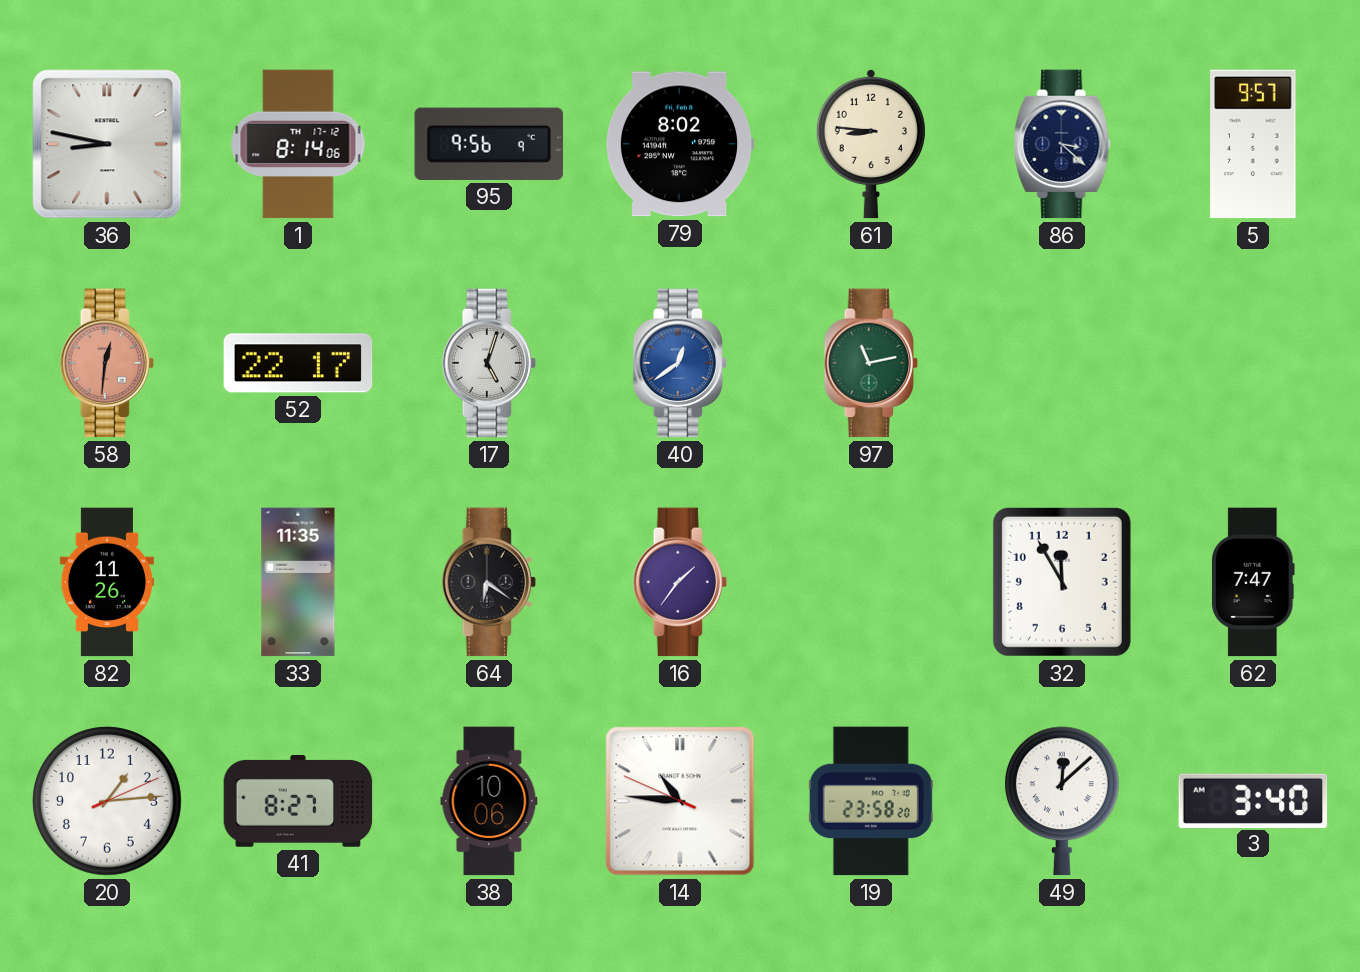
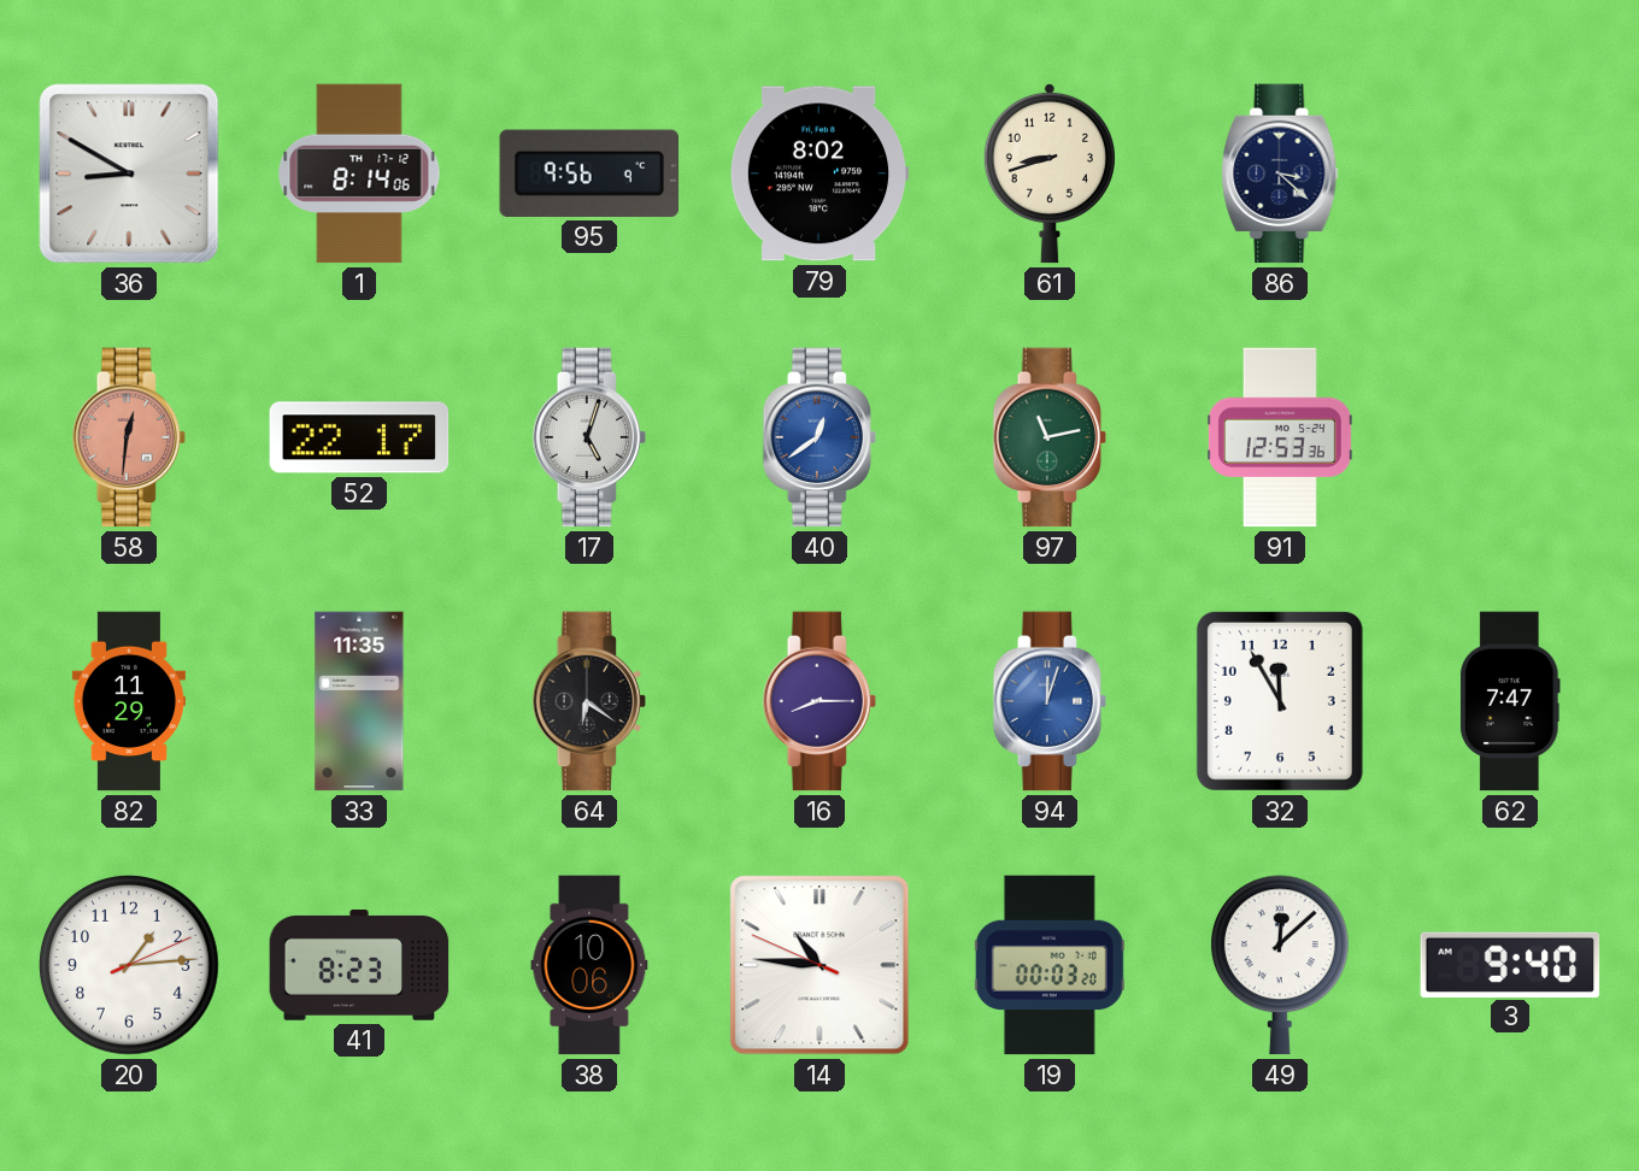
36: 8:47 -> 8:50 (129, 173)
61: 8:46 -> 8:42 (1050, 173)
5: 9:57 -> none (1253, 144)
91: none -> 12:53 (1280, 437)
82: 11:26 -> 11:29 (129, 701)
16: 1:36 -> 8:15 (819, 701)
94: none -> 12:03 (1050, 701)
41: 8:27 -> 8:23 (359, 966)
19: 23:58 -> 00:03 (1050, 965)
3: 3:40 -> 9:40 (1510, 964)
